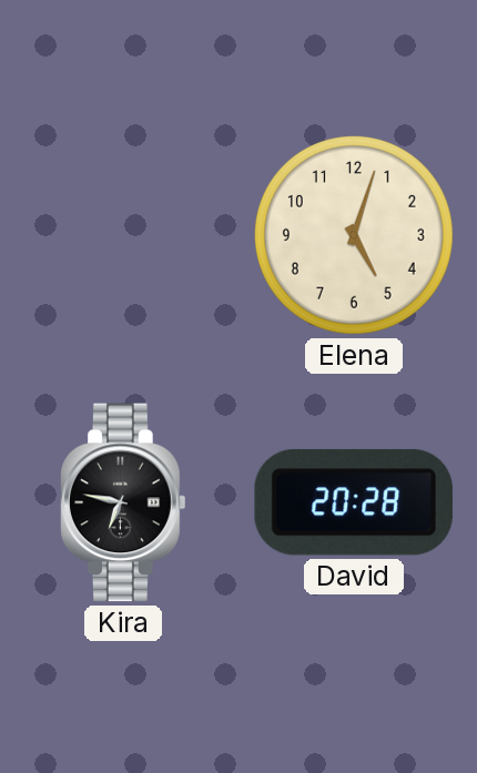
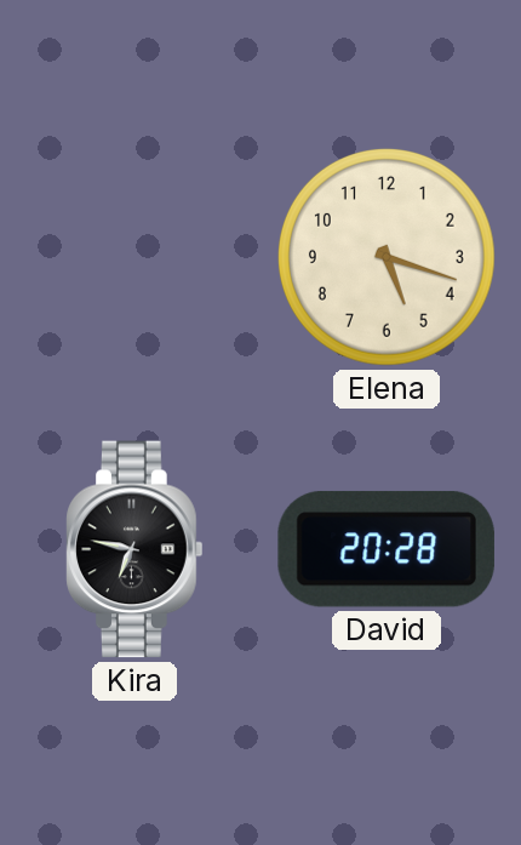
Elena: 5:03 -> 5:18 (387, 257)
